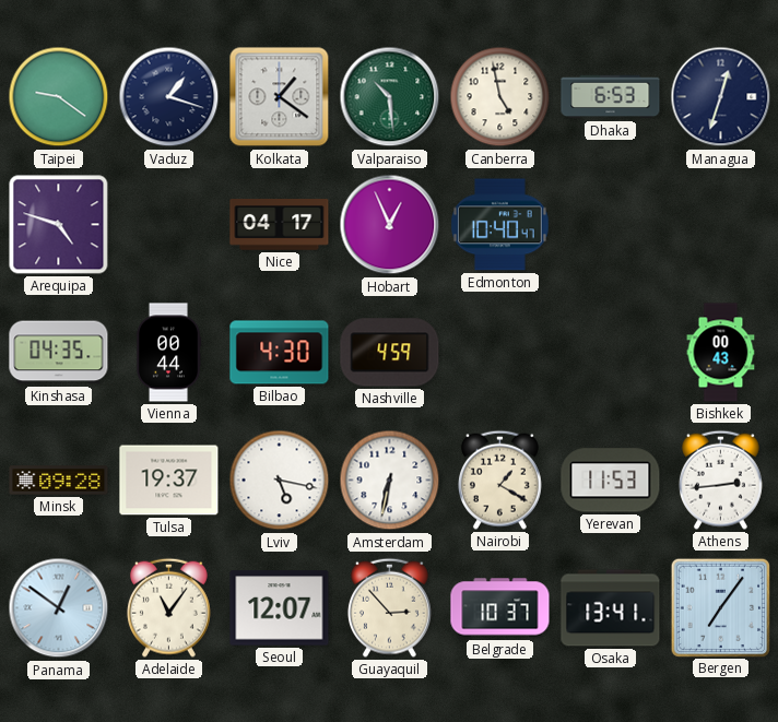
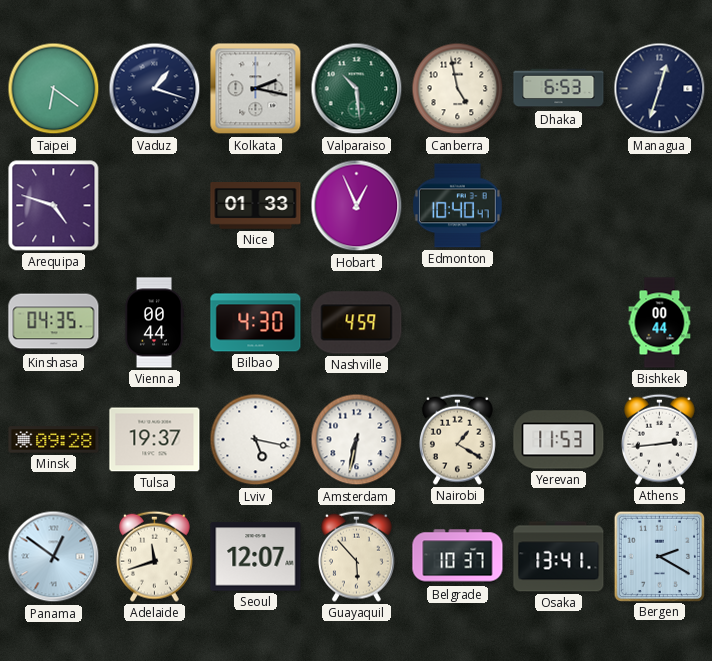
Taipei: 9:21 -> 6:21 (54, 89)
Kolkata: 1:21 -> 2:17 (256, 89)
Nice: 04:17 -> 01:33 (256, 206)
Bishkek: 00:43 -> 00:44 (660, 323)
Adelaide: 11:06 -> 11:42 (154, 556)
Guayaquil: 2:53 -> 5:53 (356, 556)
Bergen: 7:06 -> 2:20 (659, 556)
